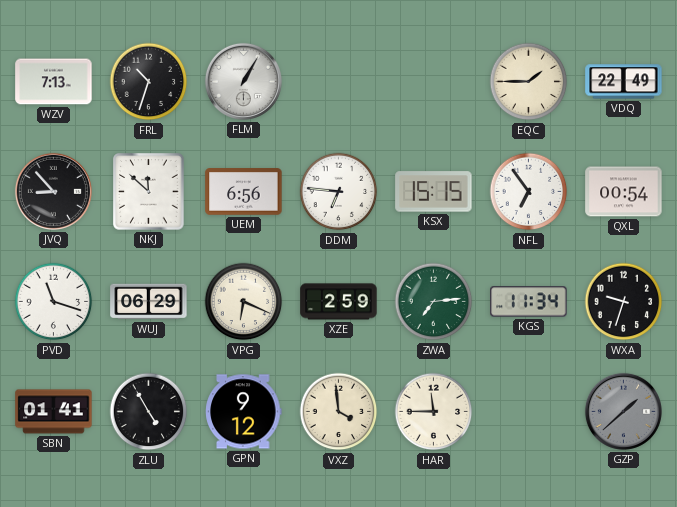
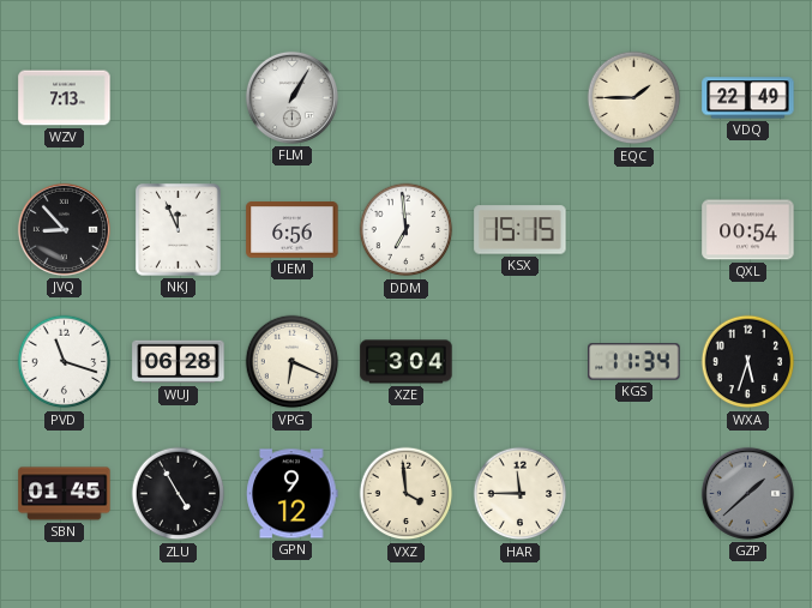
FRL: 10:33 -> none (149, 82)
NKJ: 11:52 -> 11:56 (179, 230)
DDM: 6:46 -> 6:59 (407, 230)
NFL: 6:54 -> none (529, 192)
WUJ: 06:29 -> 06:28 (179, 362)
XZE: 2:59 -> 3:04 (407, 362)
ZWA: 7:14 -> none (434, 302)
WXA: 9:33 -> 5:33 (748, 362)
SBN: 01:41 -> 01:45 (65, 494)
